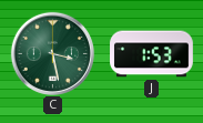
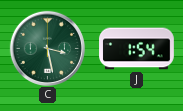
J: 1:53 -> 1:54 (137, 49)
